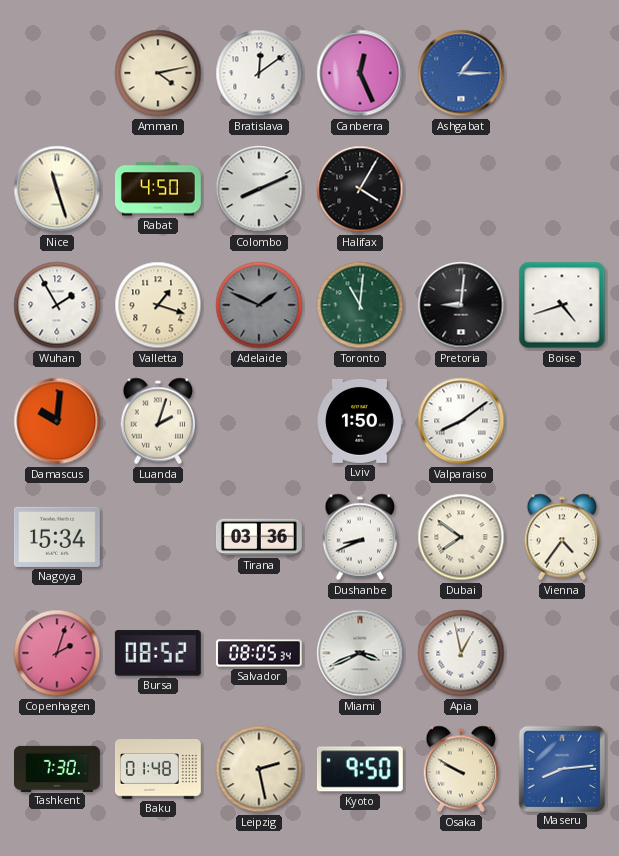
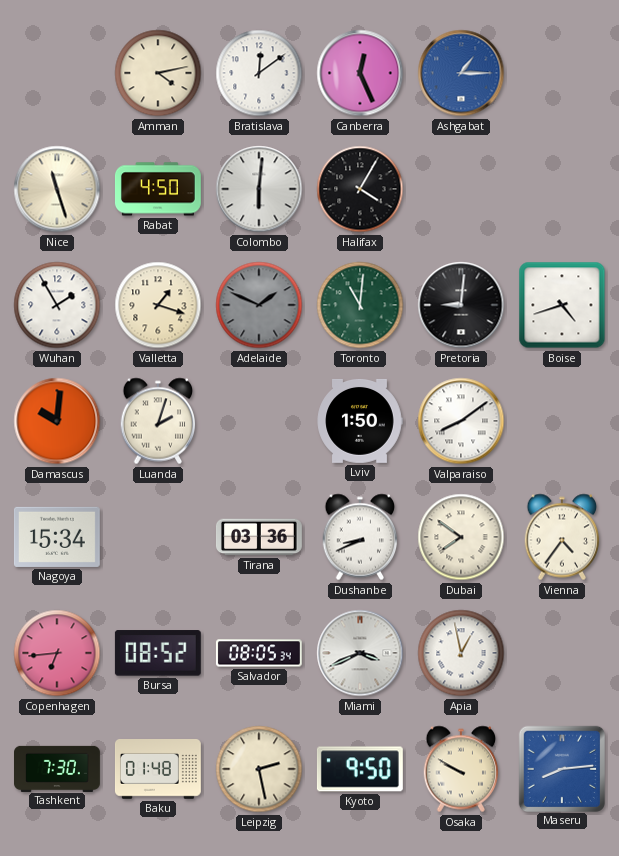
Colombo: 8:11 -> 6:01 (259, 189)
Copenhagen: 2:03 -> 6:44 (57, 653)
